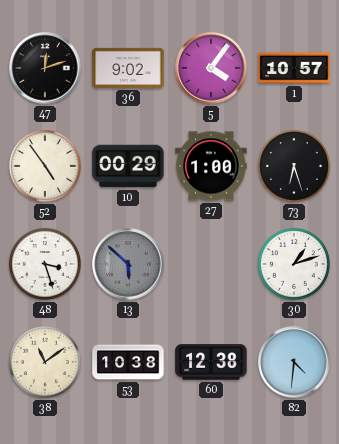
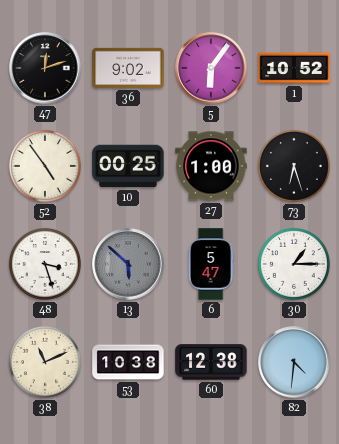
5: 4:06 -> 6:06 (211, 68)
1: 10:57 -> 10:52 (294, 68)
10: 00:29 -> 00:25 (128, 166)
6: none -> 5:47 (211, 264)
30: 1:12 -> 1:15 (294, 264)
38: 11:09 -> 11:11 (45, 362)
